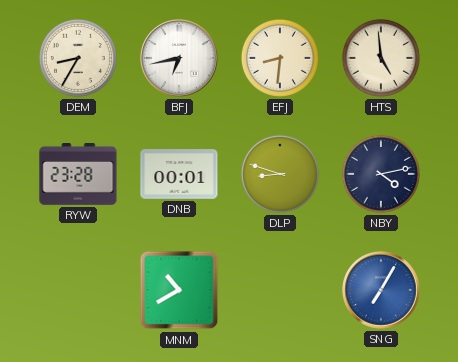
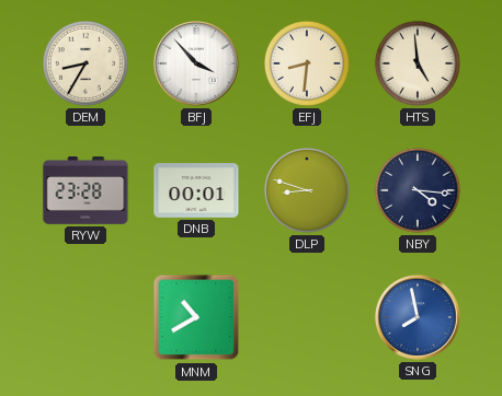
BFJ: 6:43 -> 3:53 (196, 63)
NBY: 4:13 -> 4:16 (418, 190)
SNG: 7:05 -> 7:58 (418, 317)
